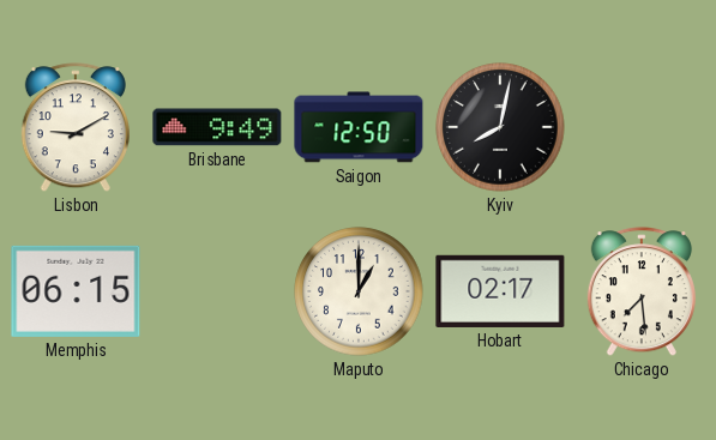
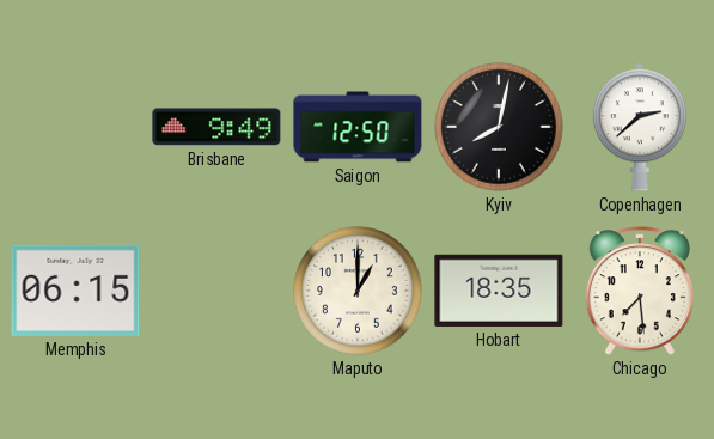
Lisbon: 9:10 -> none (76, 128)
Copenhagen: none -> 2:38 (639, 127)
Hobart: 02:17 -> 18:35 (499, 291)
